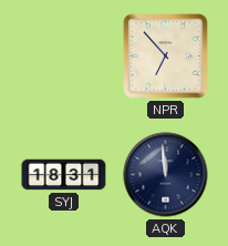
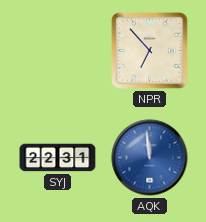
SYJ: 18:31 -> 22:31 (58, 158)
AQK dial: navy -> blue (150, 158)
